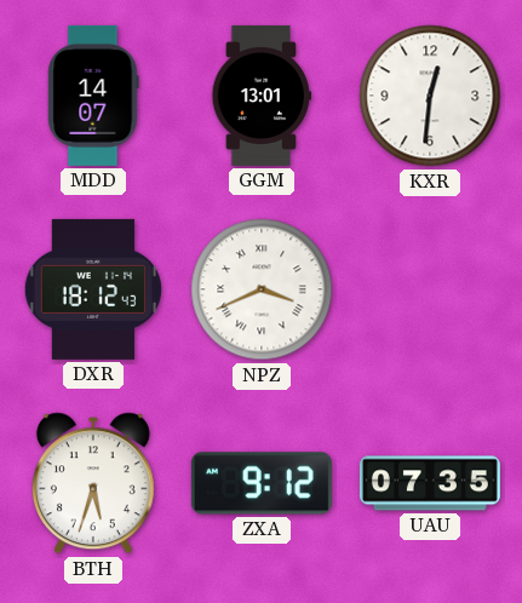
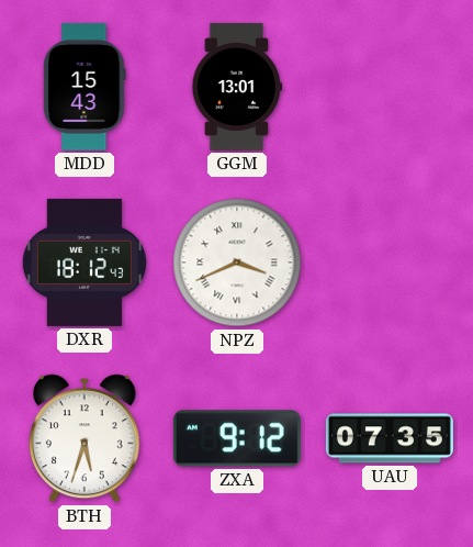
MDD: 14:07 -> 15:43 (85, 87)
KXR: 12:31 -> none (430, 96)
